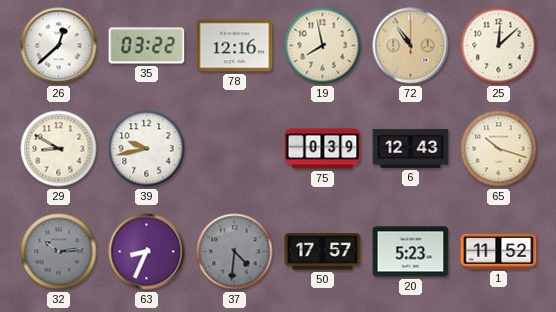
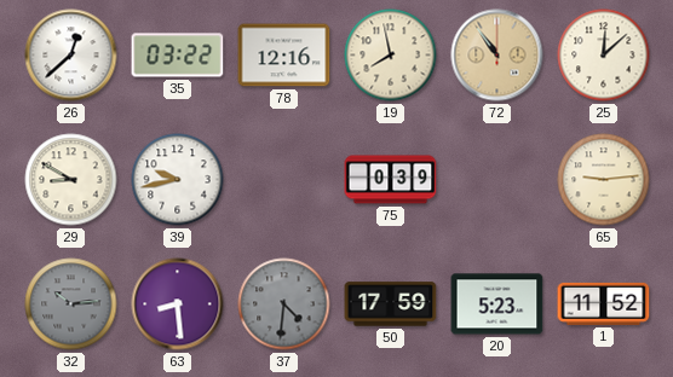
6: 12:43 -> none (411, 148)
65: 10:18 -> 9:14 (604, 180)
63: 8:34 -> 8:29 (178, 304)
50: 17:57 -> 17:59 (391, 304)
